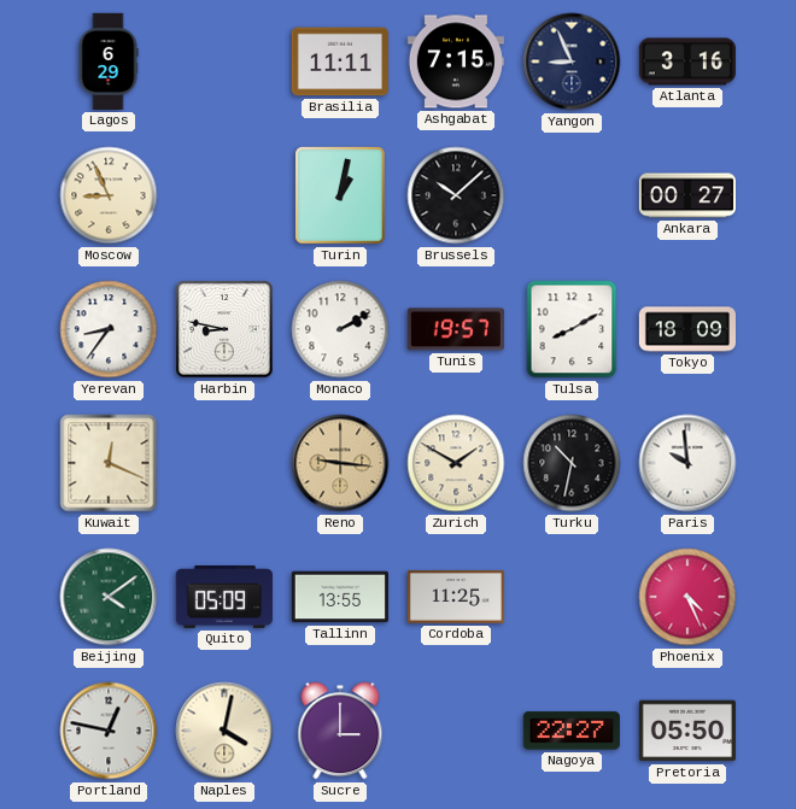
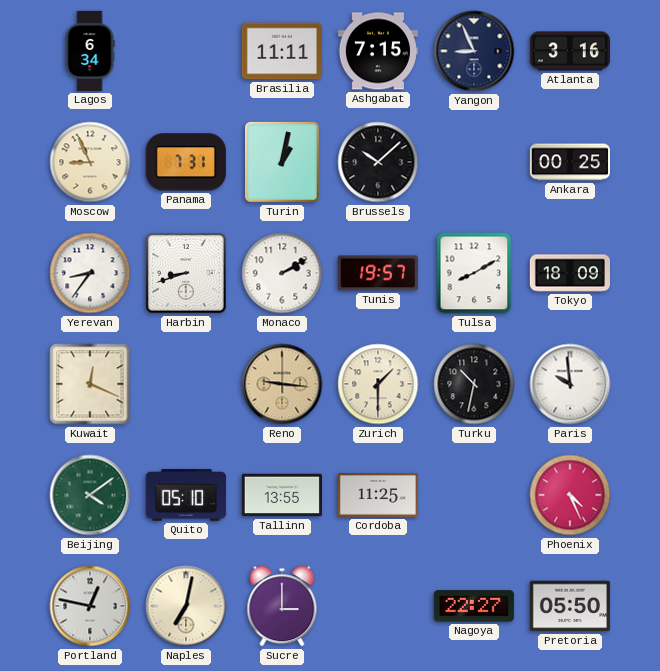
Lagos: 6:29 -> 6:34 (90, 51)
Panama: none -> 7:31 (186, 162)
Ankara: 00:27 -> 00:25 (569, 162)
Harbin: 8:47 -> 8:42 (187, 274)
Zurich: 1:50 -> 1:30 (378, 384)
Quito: 05:09 -> 05:10 (186, 495)
Naples: 4:02 -> 7:02 (186, 606)
